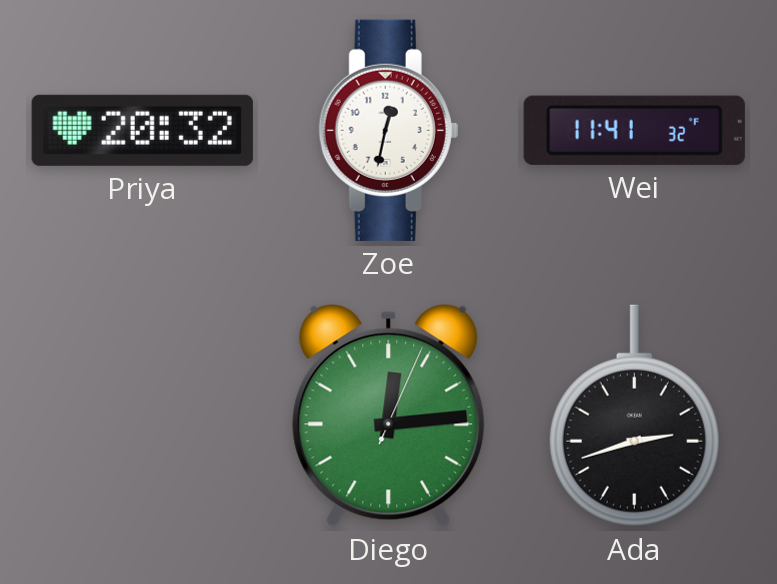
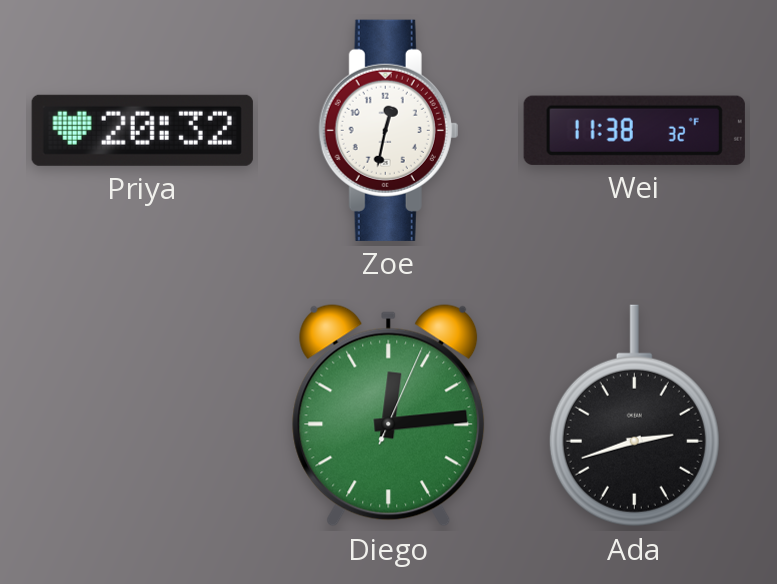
Wei: 11:41 -> 11:38 (634, 130)
